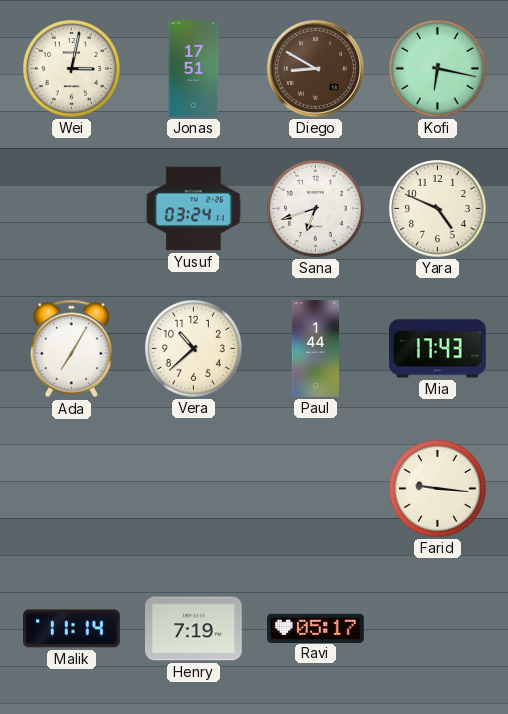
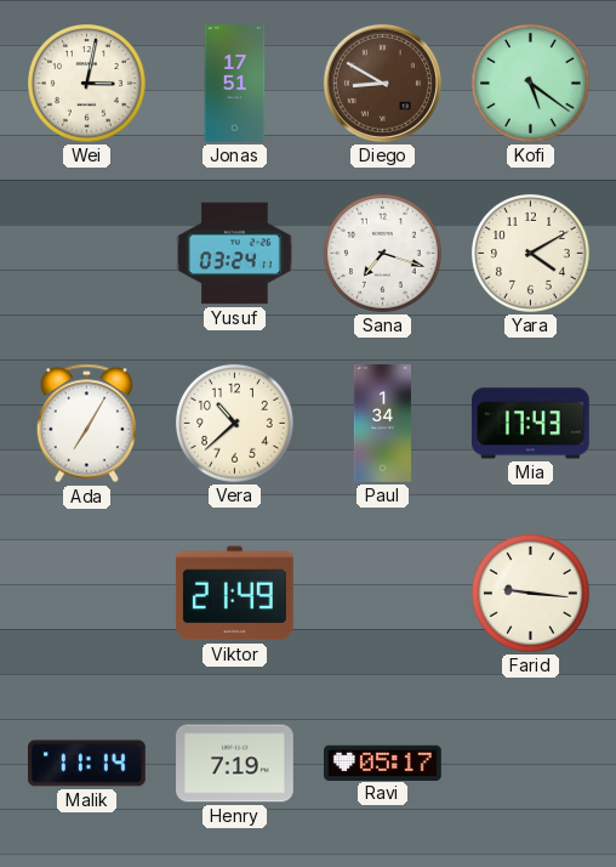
Kofi: 6:17 -> 5:21 (531, 84)
Sana: 6:42 -> 7:18 (383, 254)
Yara: 4:49 -> 4:10 (531, 254)
Paul: 1:44 -> 1:34 (382, 424)
Viktor: none -> 21:49 (234, 594)
